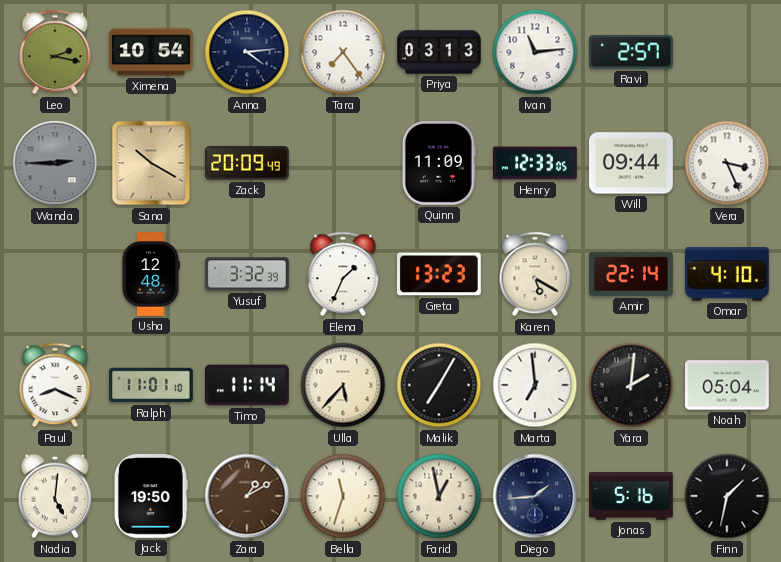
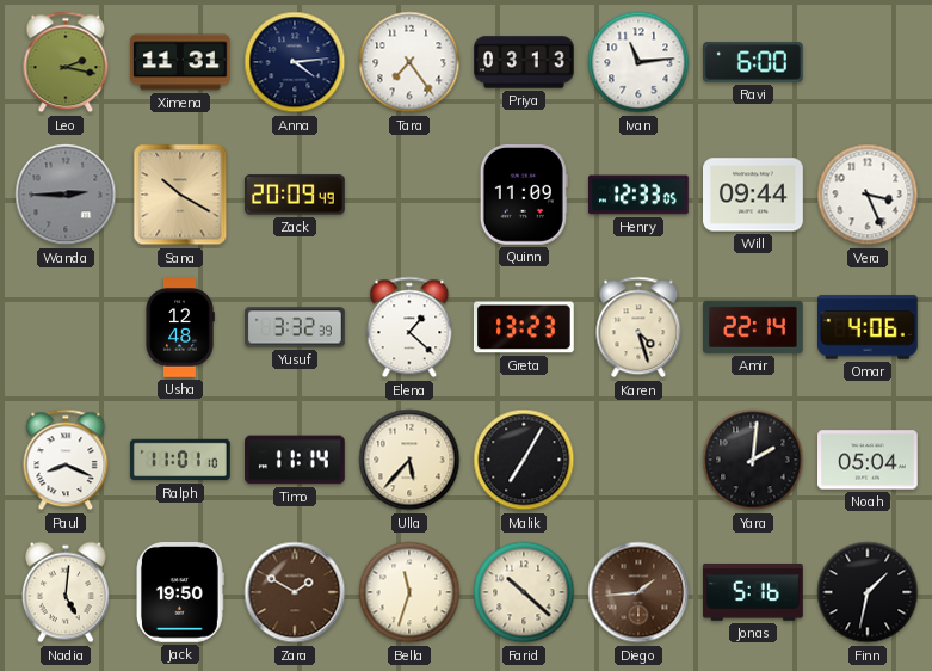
Ximena: 10:54 -> 11:31 (181, 62)
Ravi: 2:57 -> 6:00 (754, 62)
Elena: 1:34 -> 1:22 (409, 327)
Karen: 5:20 -> 4:27 (638, 327)
Omar: 4:10 -> 4:06 (869, 327)
Marta: 6:59 -> none (535, 385)
Zara: 1:10 -> 1:50 (295, 592)
Farid: 12:58 -> 10:22 (524, 592)
Diego dial: navy -> brown (638, 592)
